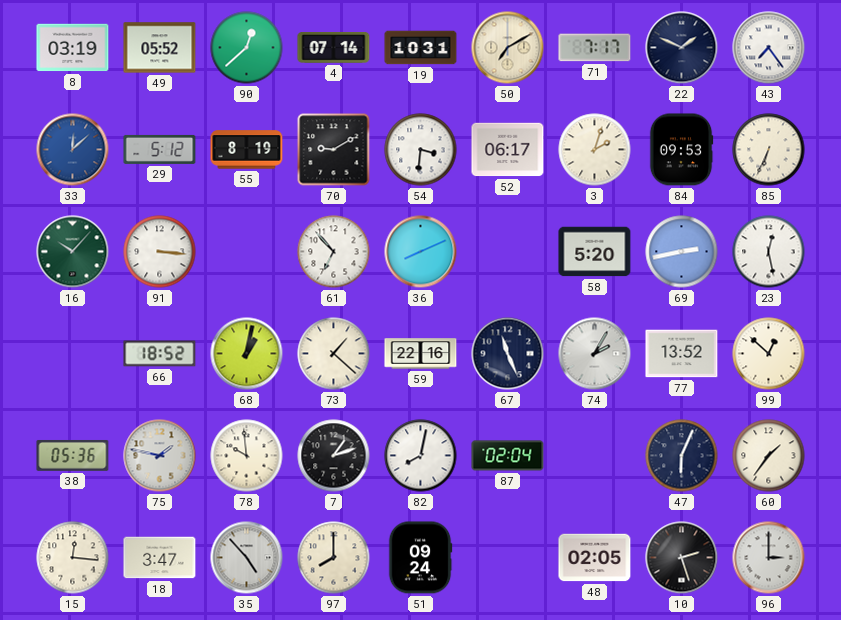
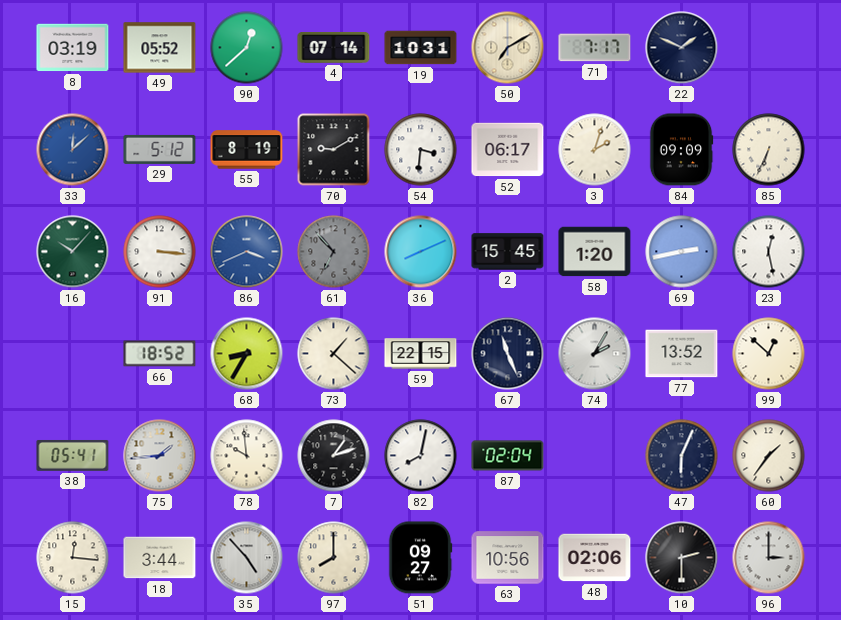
43: 7:24 -> none (769, 48)
84: 09:53 -> 09:09 (681, 150)
86: none -> 3:41 (247, 252)
61 dial: white -> grey (334, 252)
2: none -> 15:45 (508, 252)
58: 5:20 -> 1:20 (595, 252)
68: 1:02 -> 8:35 (247, 354)
59: 22:16 -> 22:15 (421, 354)
38: 05:36 -> 05:41 (73, 455)
75: 1:47 -> 1:44 (160, 456)
18: 3:47 -> 3:44 (160, 558)
51: 09:24 -> 09:27 (420, 558)
63: none -> 10:56 (508, 558)
48: 02:05 -> 02:06 (595, 558)
10: 2:27 -> 2:30 (682, 558)
